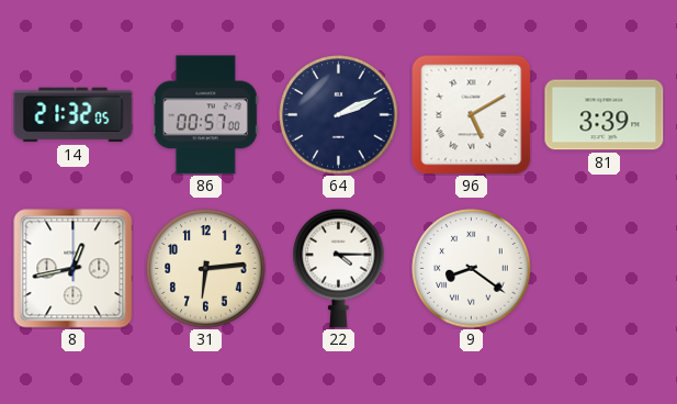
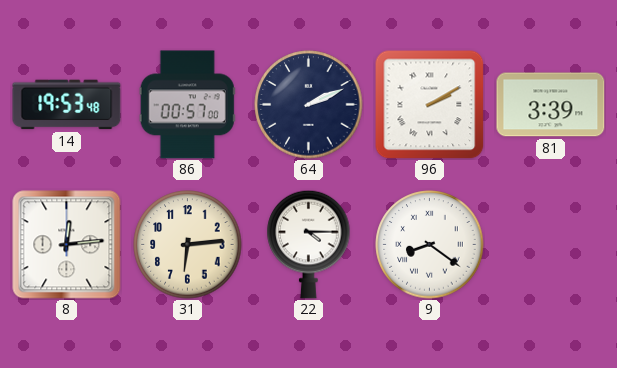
14: 21:32 -> 19:53 (67, 105)
96: 5:10 -> 2:10 (429, 104)
8: 12:43 -> 12:14 (67, 245)
